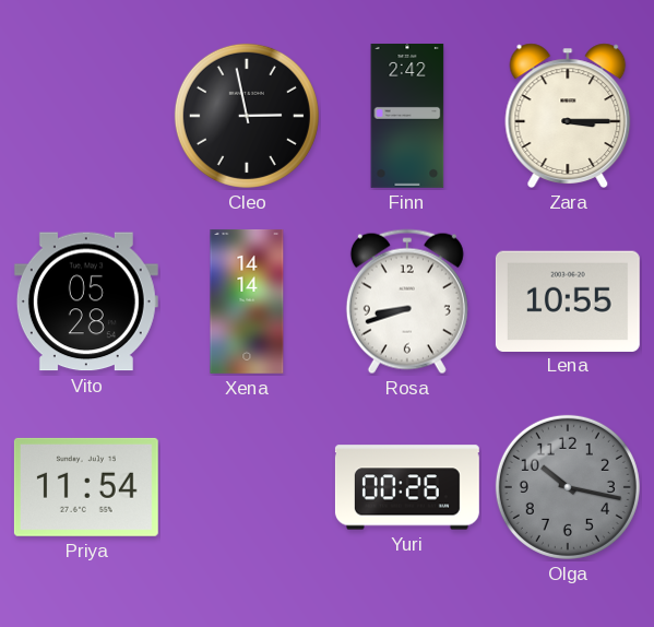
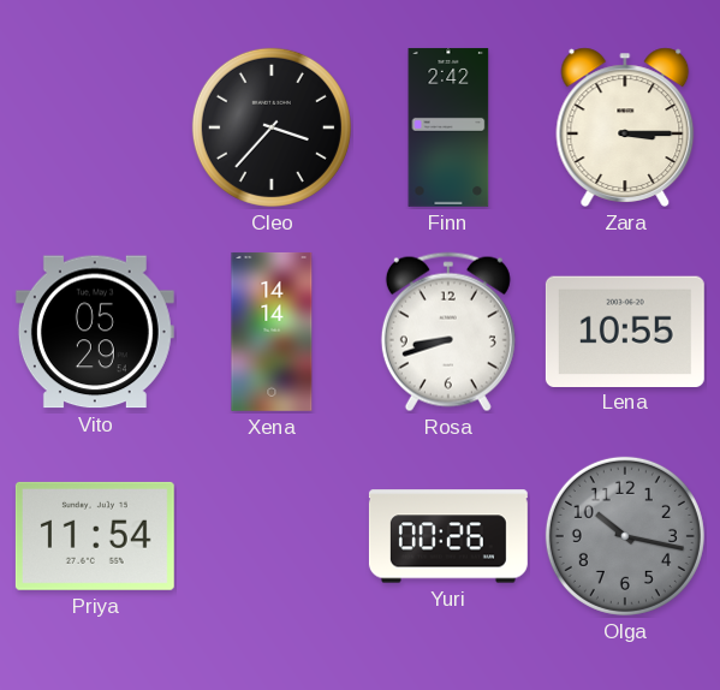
Cleo: 2:58 -> 3:37 (272, 127)
Vito: 05:28 -> 05:29 (95, 332)
